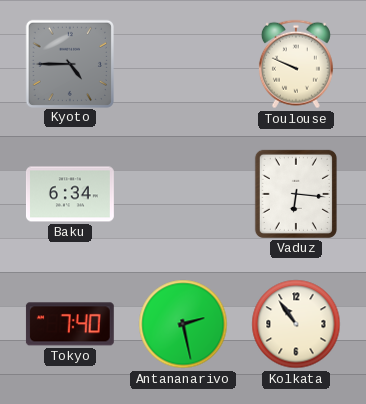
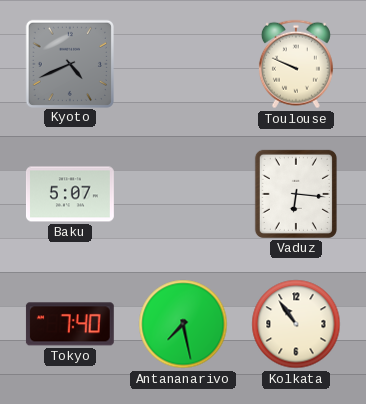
Kyoto: 4:45 -> 4:41 (69, 63)
Baku: 6:34 -> 5:07 (70, 194)
Antananarivo: 2:28 -> 7:28 (183, 324)
